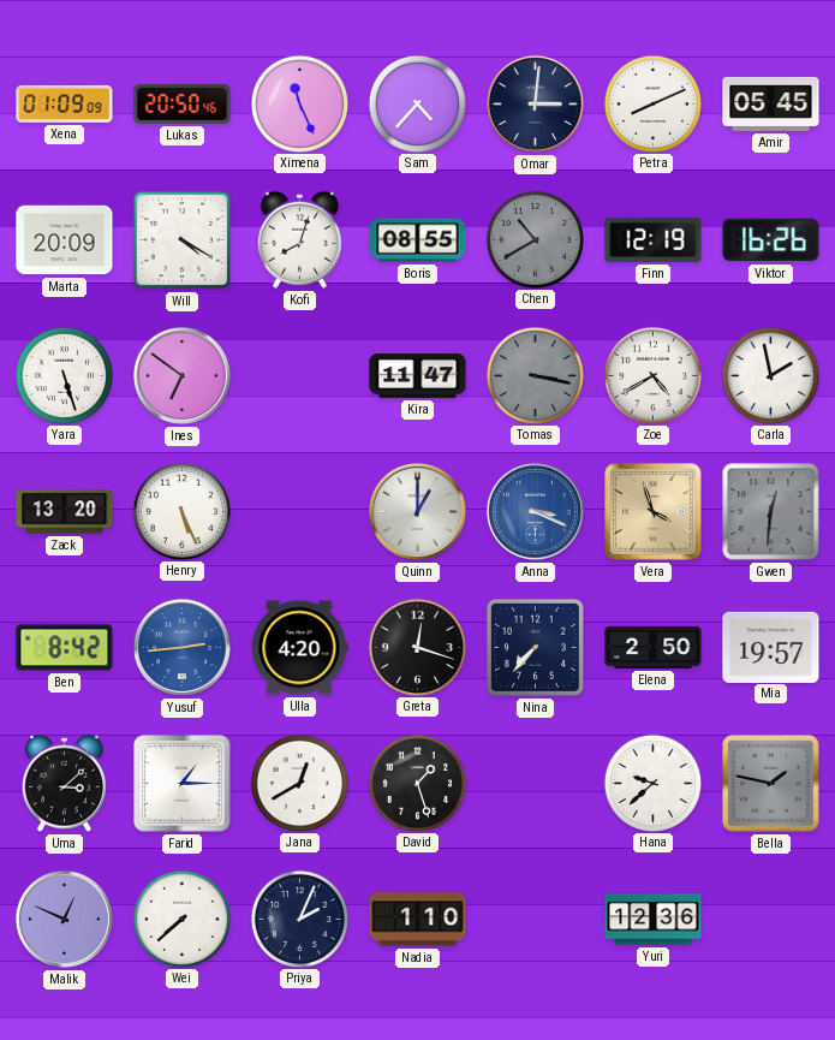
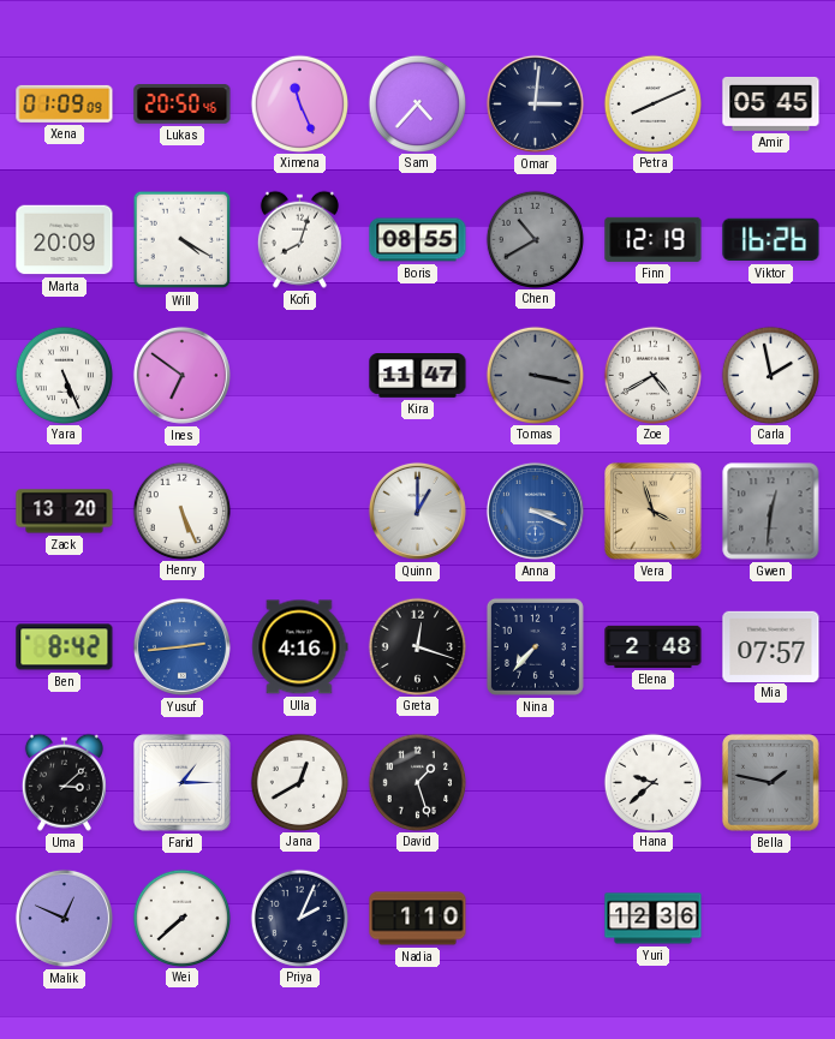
Yara: 5:27 -> 5:26 (64, 375)
Ulla: 4:20 -> 4:16 (300, 647)
Elena: 2:50 -> 2:48 (654, 646)
Mia: 19:57 -> 07:57 (771, 646)
